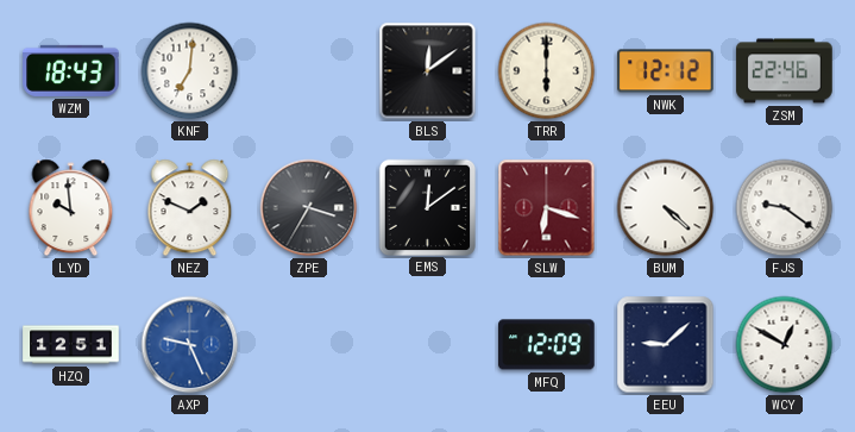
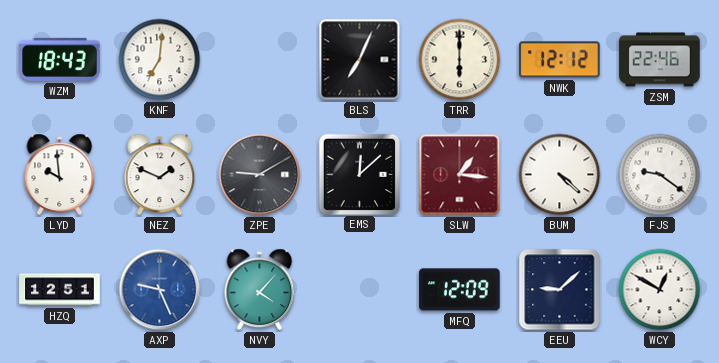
BLS: 12:09 -> 7:04 (360, 60)
ZPE: 3:35 -> 9:10 (260, 175)
EMS: 12:09 -> 12:08 (359, 174)
SLW: 6:18 -> 1:16 (460, 175)
NVY: none -> 4:07 (260, 290)
